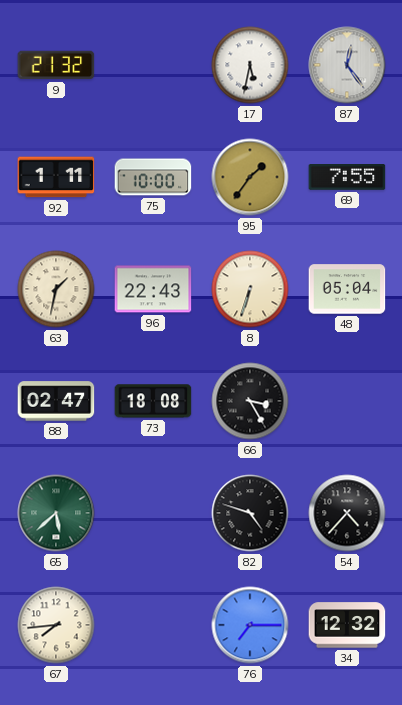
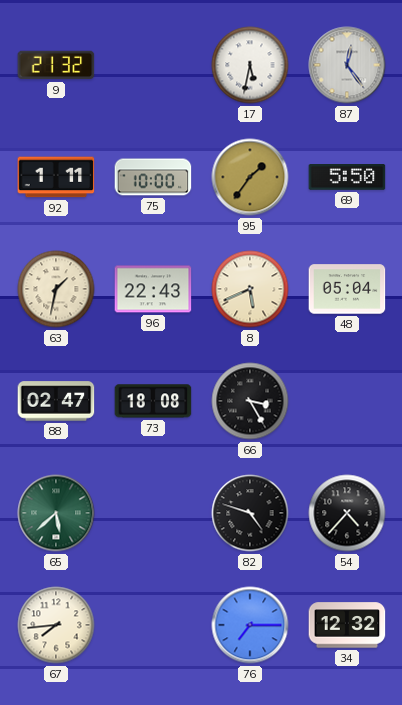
69: 7:55 -> 5:50 (347, 178)
8: 6:33 -> 5:41 (250, 289)
